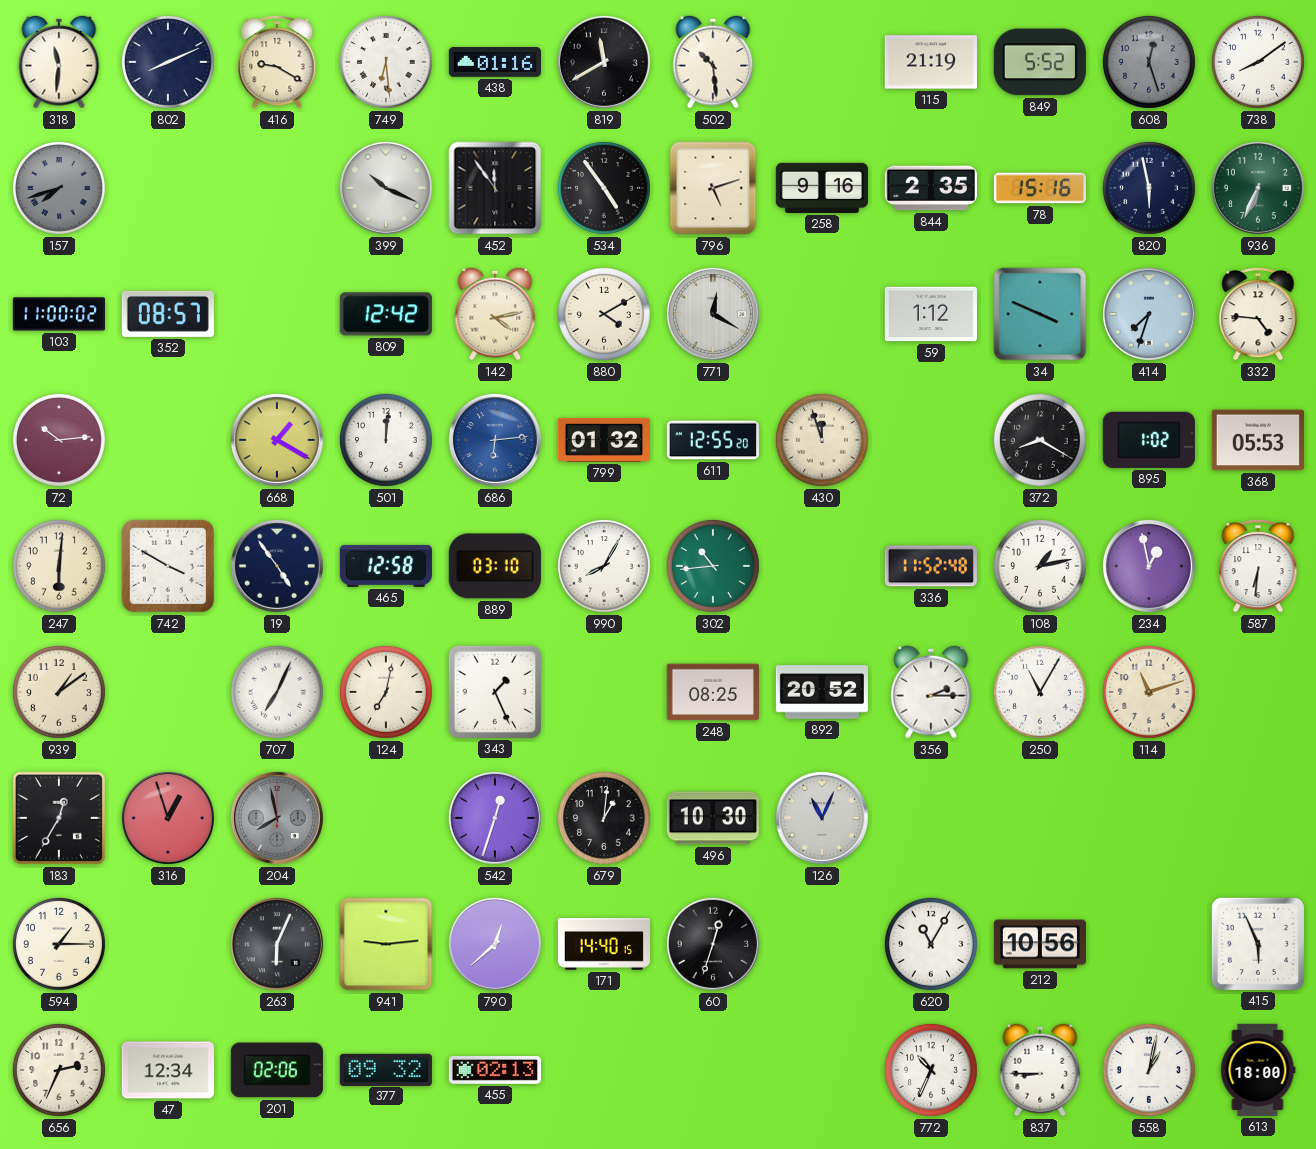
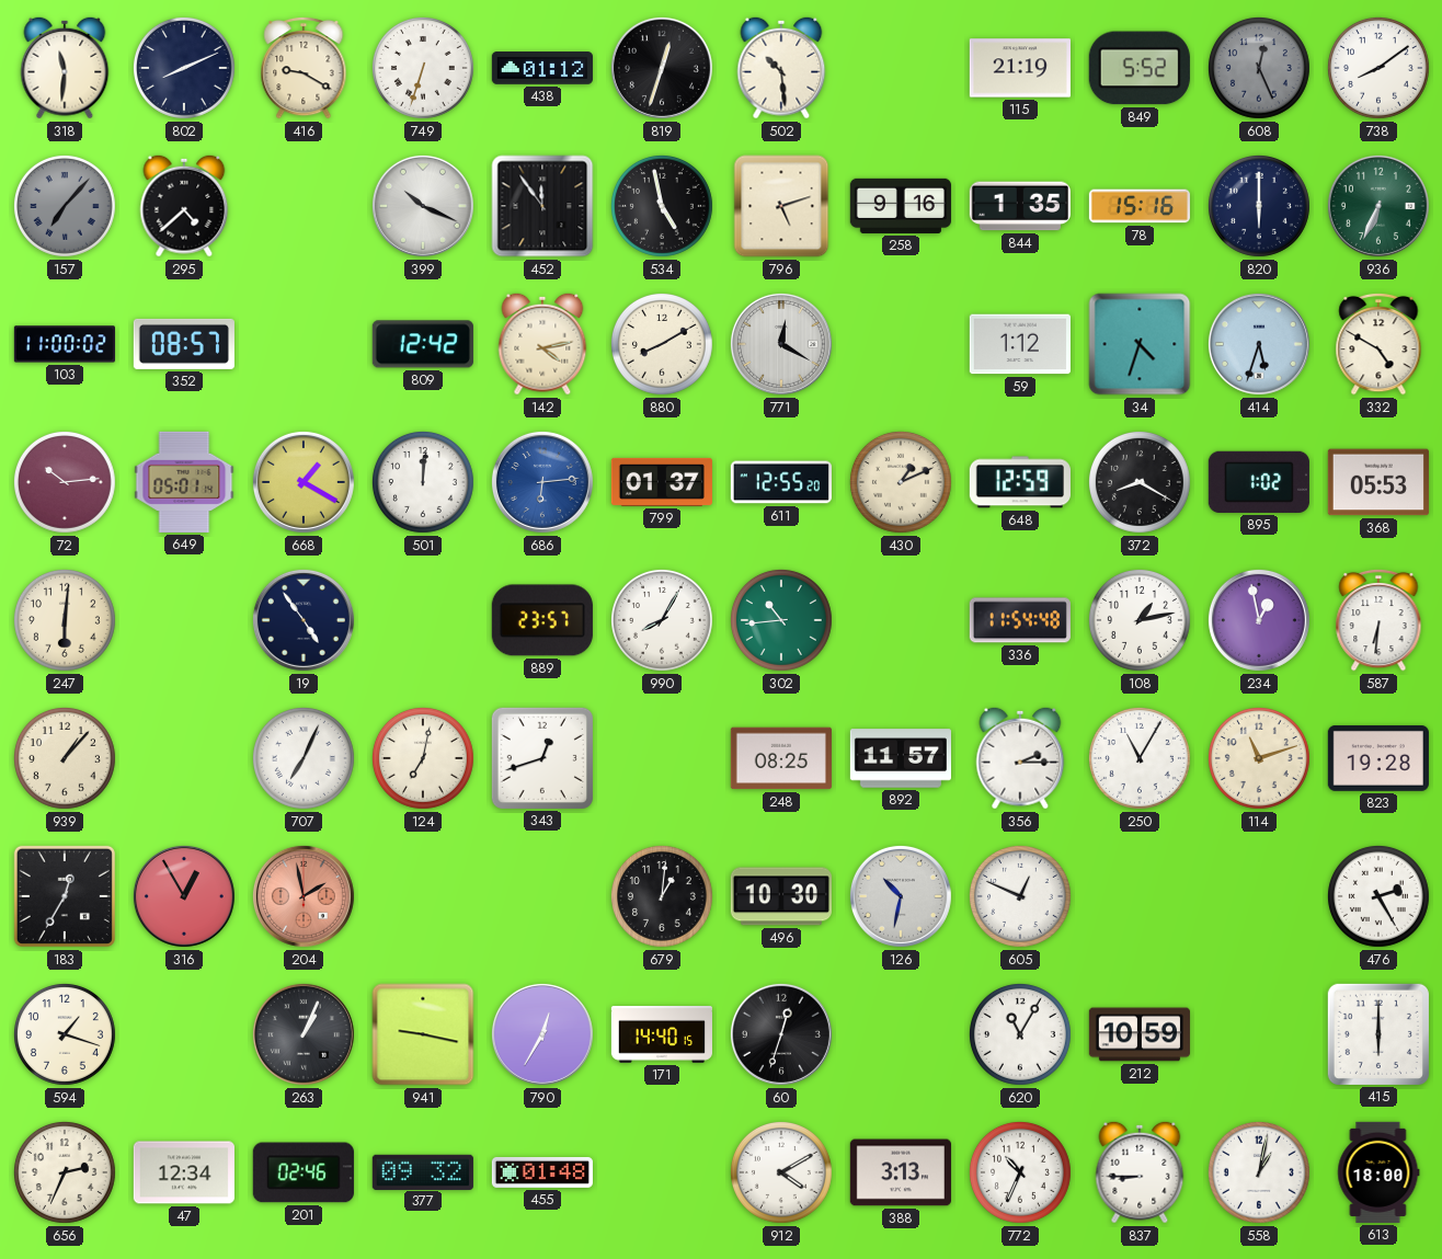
749: 6:29 -> 6:33 (423, 68)
438: 01:16 -> 01:12 (541, 68)
819: 11:40 -> 12:33 (662, 68)
608: 12:27 -> 12:26 (1259, 68)
157: 7:42 -> 7:07 (65, 206)
295: none -> 4:38 (184, 206)
534: 4:54 -> 4:58 (662, 206)
844: 2:35 -> 1:35 (1020, 206)
820: 5:58 -> 6:00 (1259, 206)
880: 4:10 -> 8:10 (662, 344)
34: 3:49 -> 4:33 (1140, 344)
414: 7:33 -> 5:33 (1259, 344)
332: 4:46 -> 4:50 (1378, 344)
649: none -> 05:01 (184, 482)
799: 01:32 -> 01:37 (662, 482)
430: 11:57 -> 1:11 (901, 482)
648: none -> 12:59 (1020, 482)
742: 3:50 -> none (168, 566)
465: 12:58 -> none (386, 566)
889: 03:10 -> 23:57 (542, 620)
336: 11:52 -> 11:54 (1020, 620)
939: 1:09 -> 1:07 (65, 758)
343: 1:26 -> 12:42 (542, 758)
892: 20:52 -> 11:57 (900, 758)
823: none -> 19:28 (1378, 758)
316: 12:57 -> 12:55 (184, 896)
204: 7:58 -> 1:58 (304, 896)
204 dial: grey -> salmon (304, 896)
542: 12:33 -> none (495, 818)
126: 11:04 -> 10:32 (901, 896)
605: none -> 12:49 (1020, 896)
476: none -> 2:25 (1378, 896)
594: 1:15 -> 1:18 (65, 1034)
263: 6:04 -> 1:04 (304, 1034)
941: 9:14 -> 9:17 (423, 1034)
790: 12:38 -> 12:35 (542, 1034)
212: 10:56 -> 10:59 (1140, 1034)
415: 5:56 -> 6:00 (1378, 1034)
201: 02:06 -> 02:46 (304, 1172)
455: 02:13 -> 01:48 (542, 1172)
912: none -> 4:10 (781, 1172)
388: none -> 3:13 (901, 1172)
